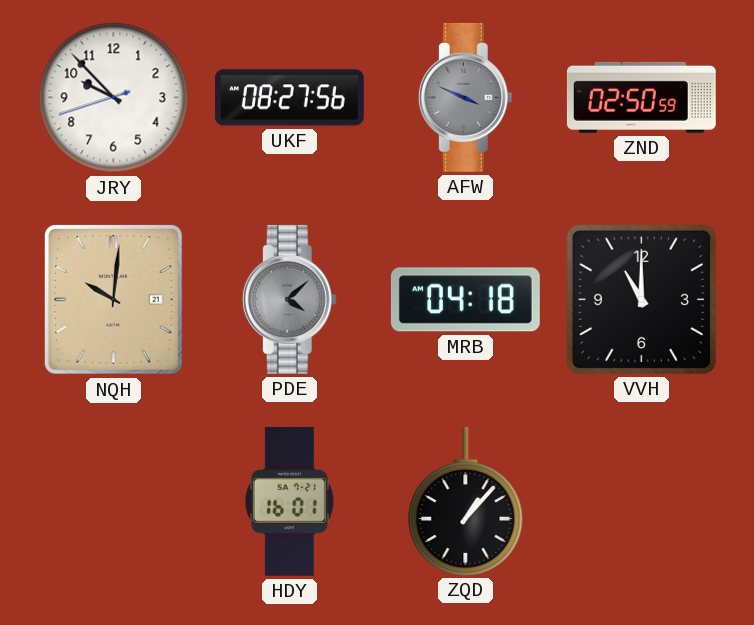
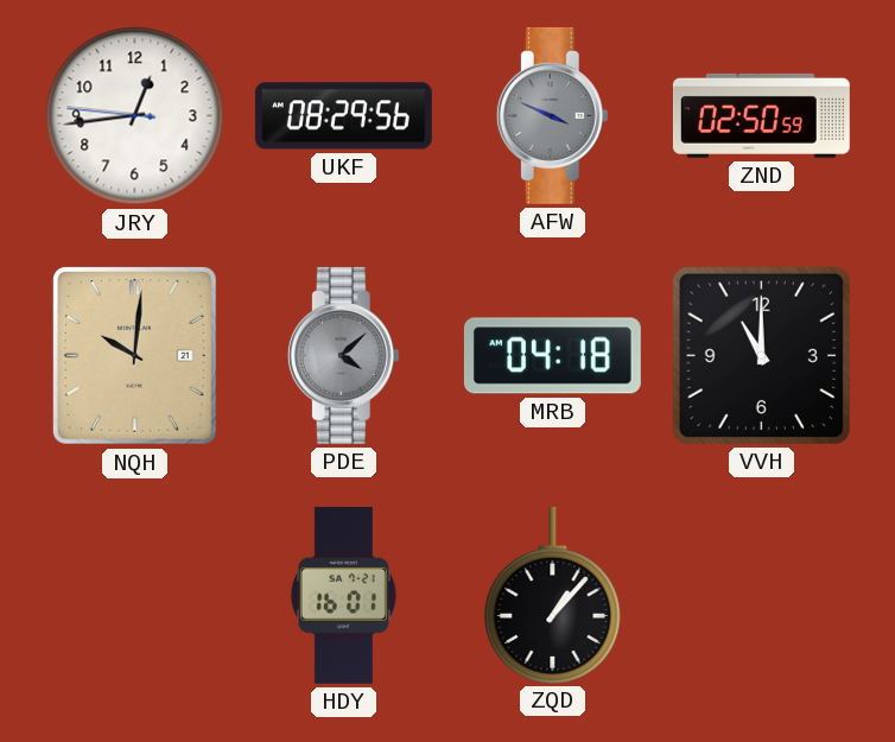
JRY: 9:52 -> 12:43 (135, 116)
UKF: 08:27 -> 08:29 (343, 116)
